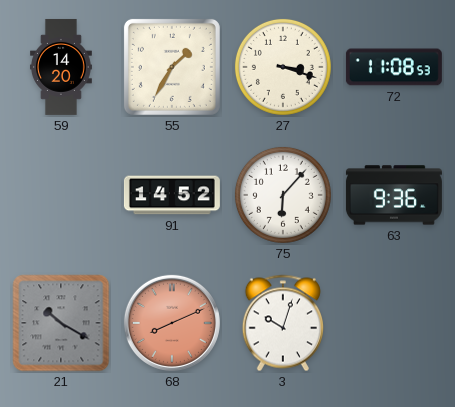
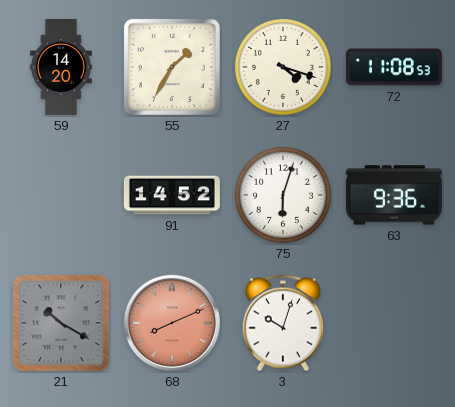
27: 3:18 -> 4:18 (283, 67)
75: 6:07 -> 6:03 (283, 195)
